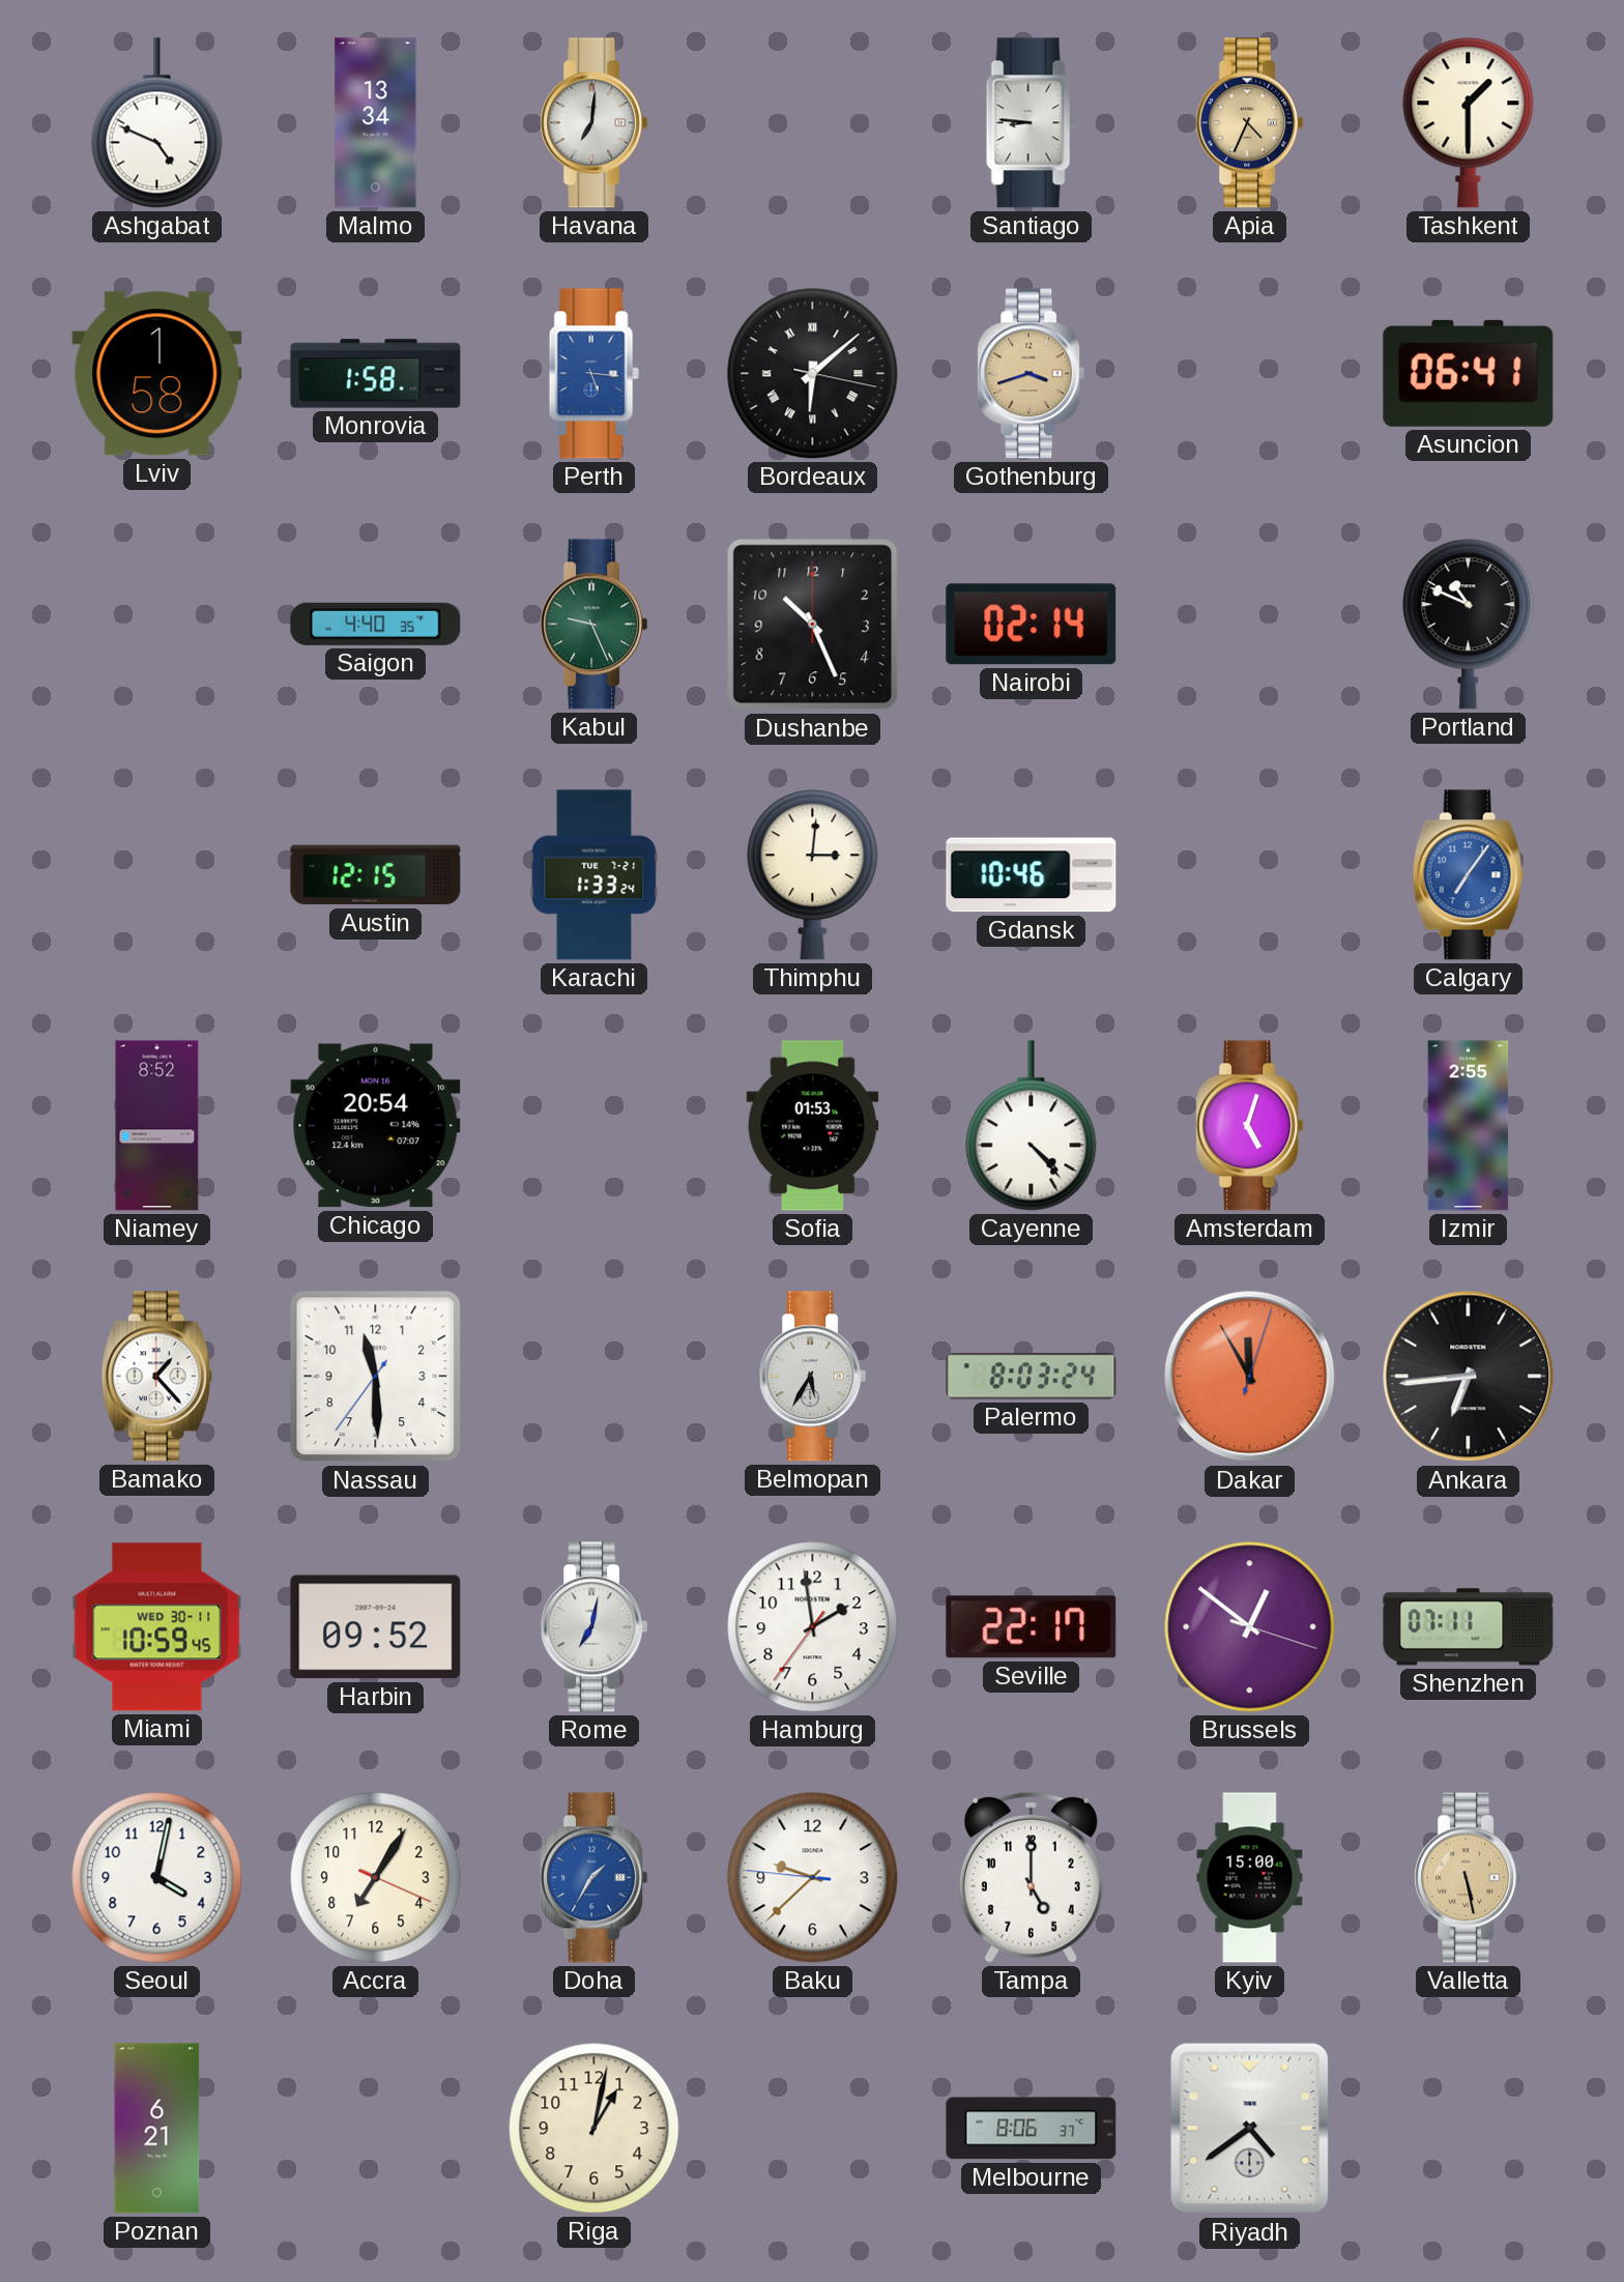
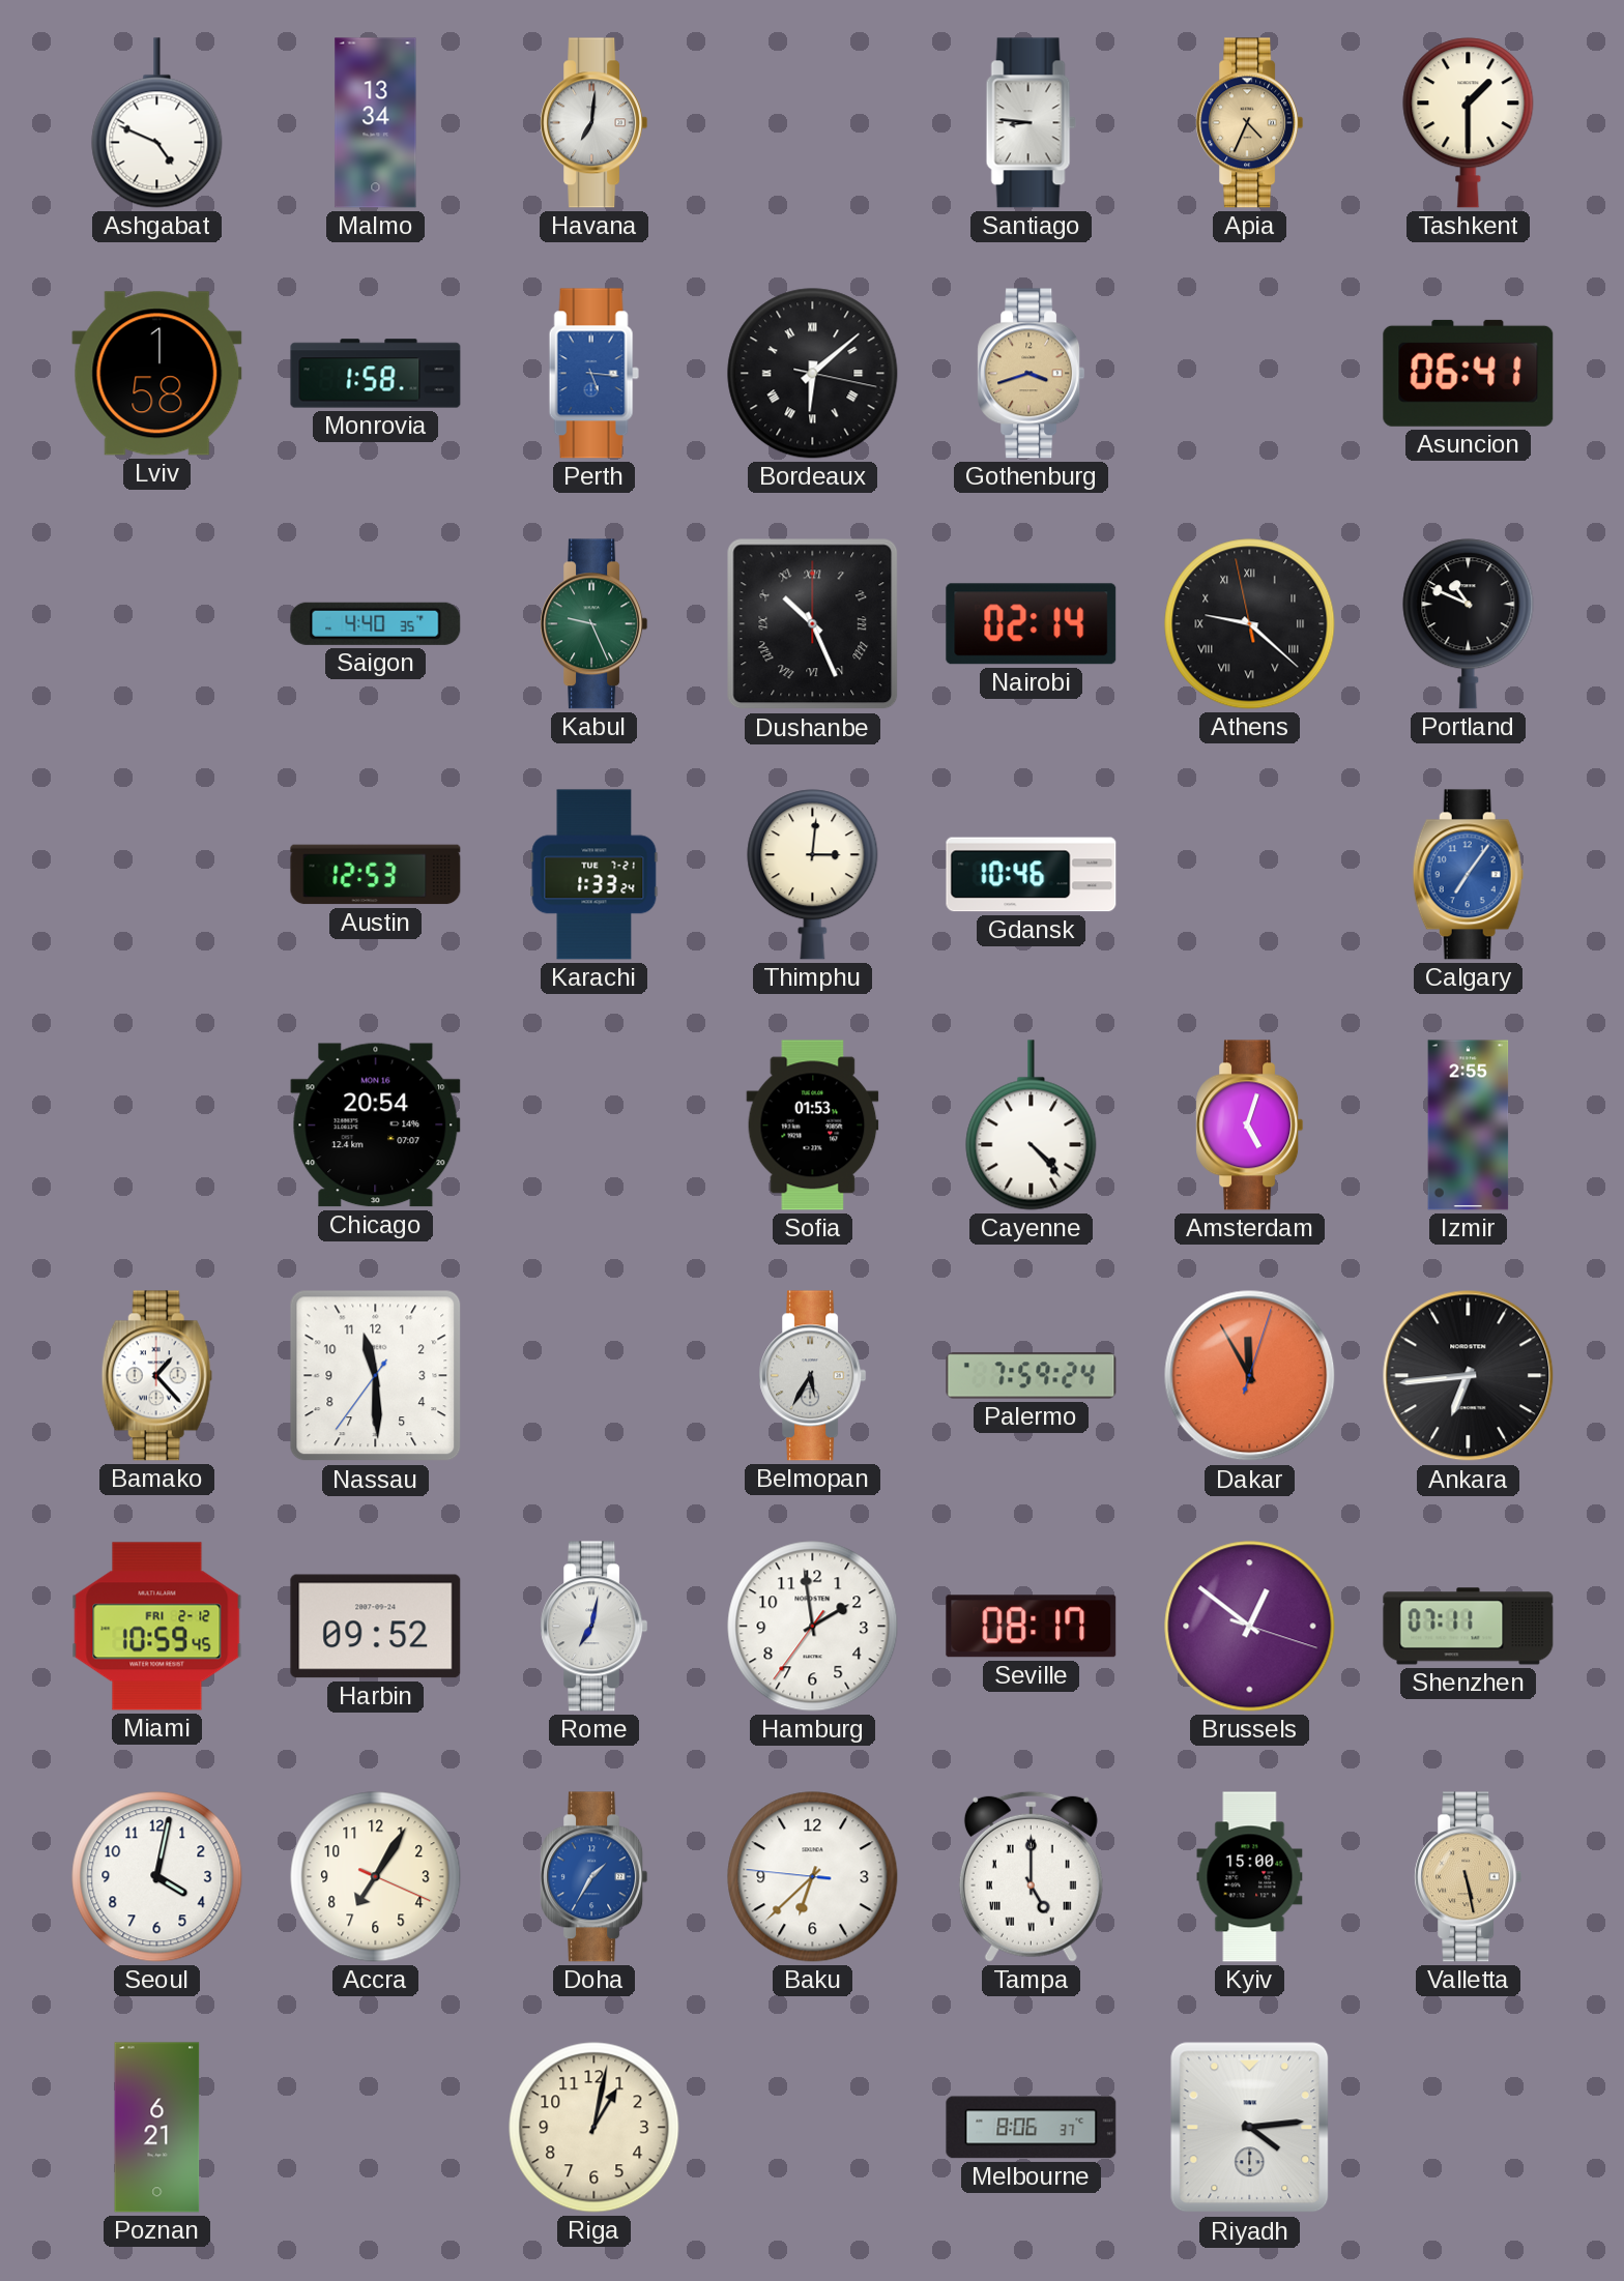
Dushanbe numerals: Arabic -> Roman (813, 624)
Athens: none -> 9:21 (1250, 624)
Austin: 12:15 -> 12:53 (376, 875)
Niamey: 8:52 -> none (157, 1126)
Palermo: 8:03 -> 7:59 (1032, 1376)
Miami date: WED 30-11 -> FRI 2-12 (157, 1627)
Seville: 22:17 -> 08:17 (1032, 1627)
Baku: 9:37 -> 6:37 (813, 1877)
Tampa numerals: Arabic -> Roman (1031, 1876)
Riyadh: 4:39 -> 4:14 (1250, 2128)
